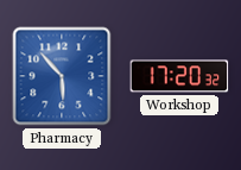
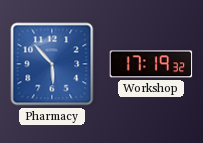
Workshop: 17:20 -> 17:19 (151, 64)
